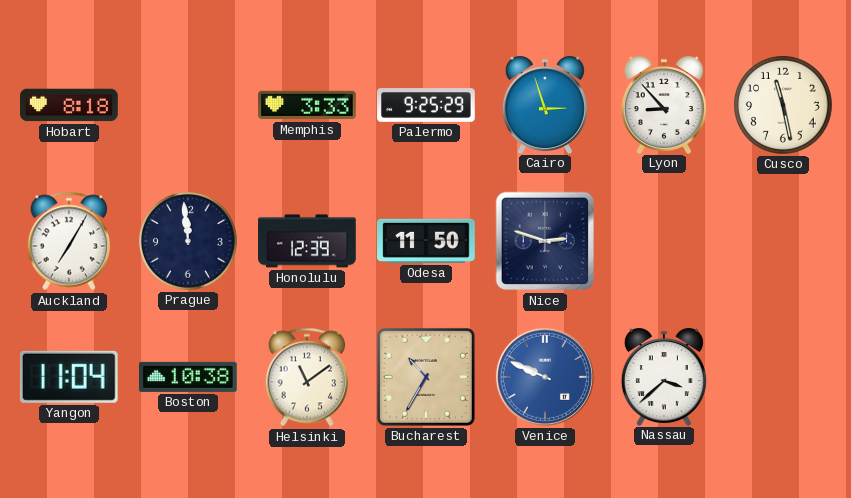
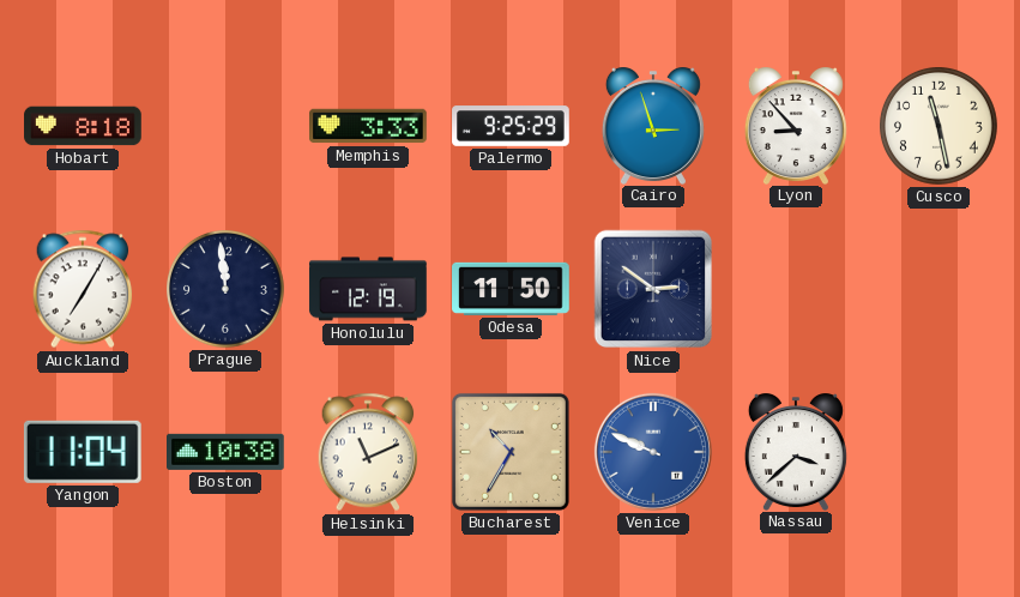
Honolulu: 12:39 -> 12:19 (368, 289)
Nice: 2:48 -> 2:51 (653, 289)
Helsinki: 11:09 -> 11:11 (368, 452)
